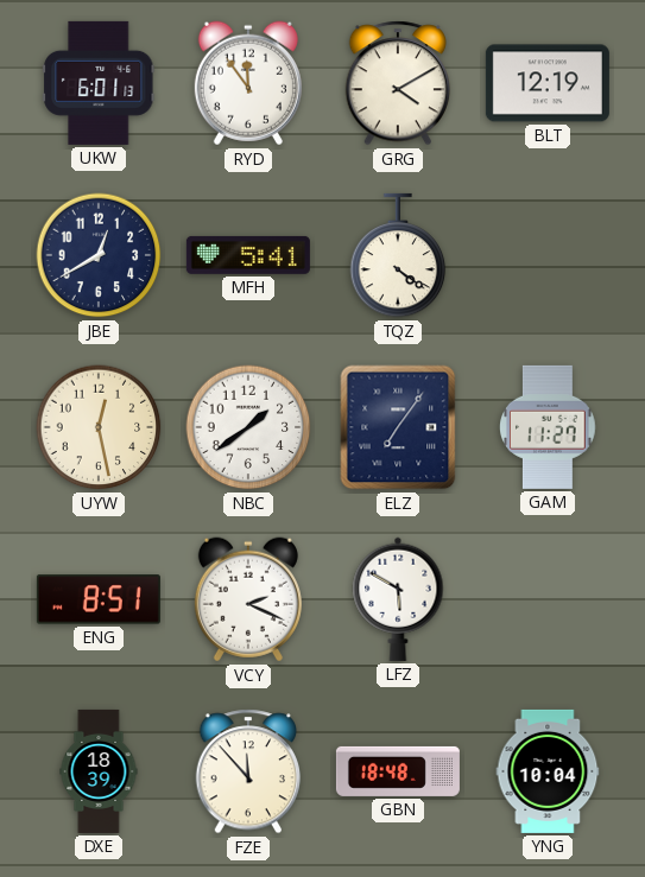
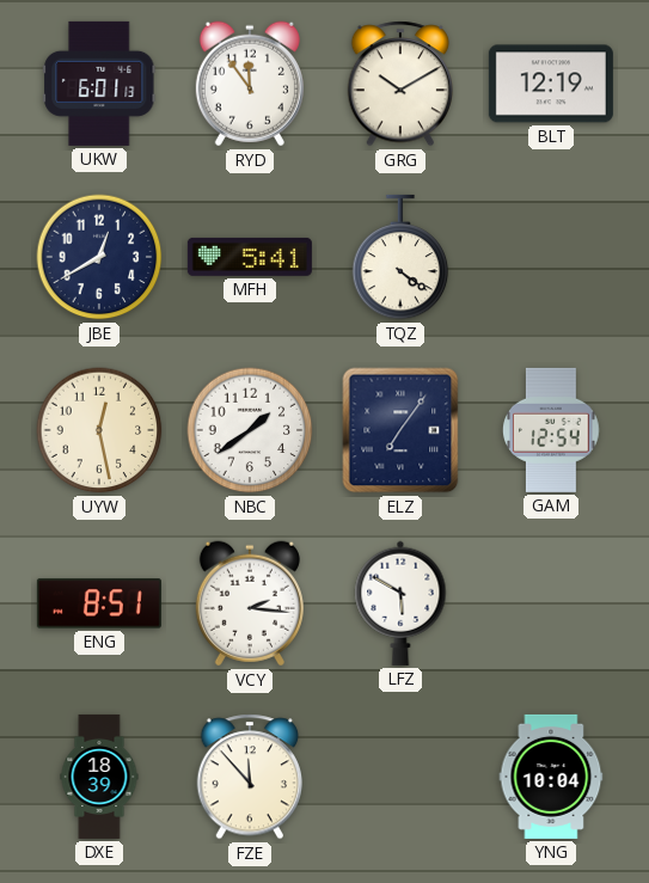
GRG: 4:10 -> 10:10 (400, 84)
GAM: 11:27 -> 12:54 (552, 430)
VCY: 2:19 -> 2:16 (250, 603)
GBN: 18:48 -> none (398, 771)
